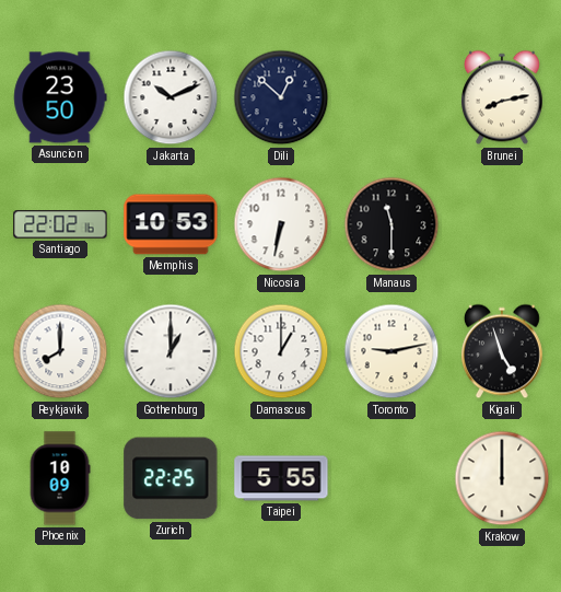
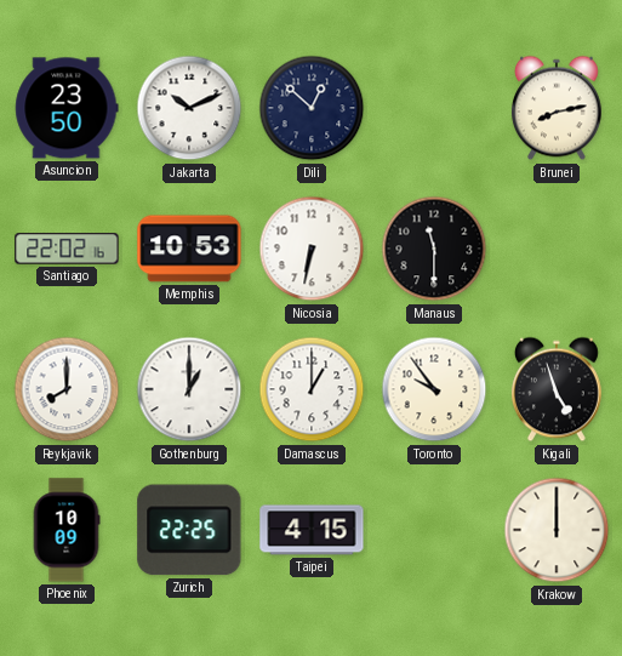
Toronto: 9:13 -> 9:54 (434, 389)
Taipei: 5:55 -> 4:15 (312, 530)
